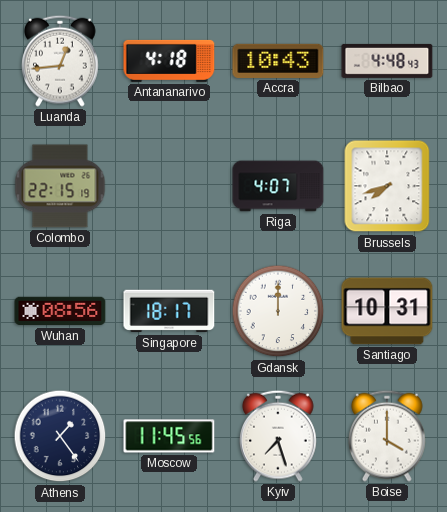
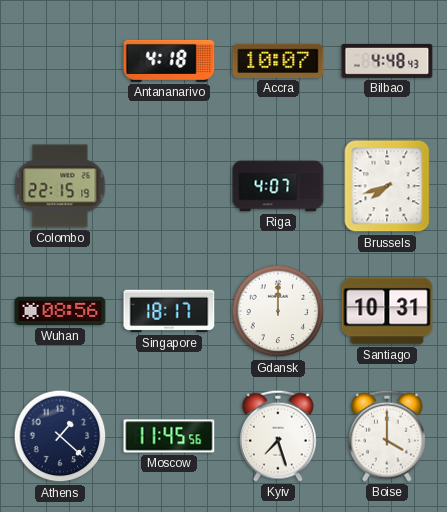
Luanda: 12:44 -> none (61, 61)
Accra: 10:43 -> 10:07 (278, 61)
Athens: 1:24 -> 1:22 (60, 436)
